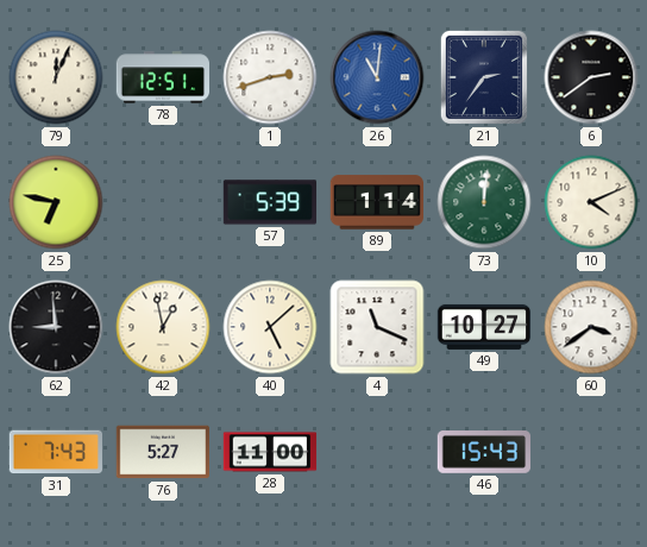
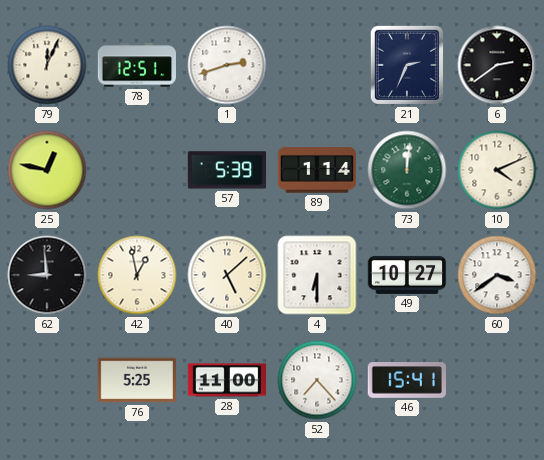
26: 11:01 -> none (377, 77)
21: 2:36 -> 2:34 (407, 65)
25: 6:47 -> 12:47 (47, 170)
4: 11:19 -> 6:30 (317, 275)
31: 7:43 -> none (55, 452)
76: 5:27 -> 5:25 (137, 380)
52: none -> 7:23 (317, 380)
46: 15:43 -> 15:41 (406, 381)
